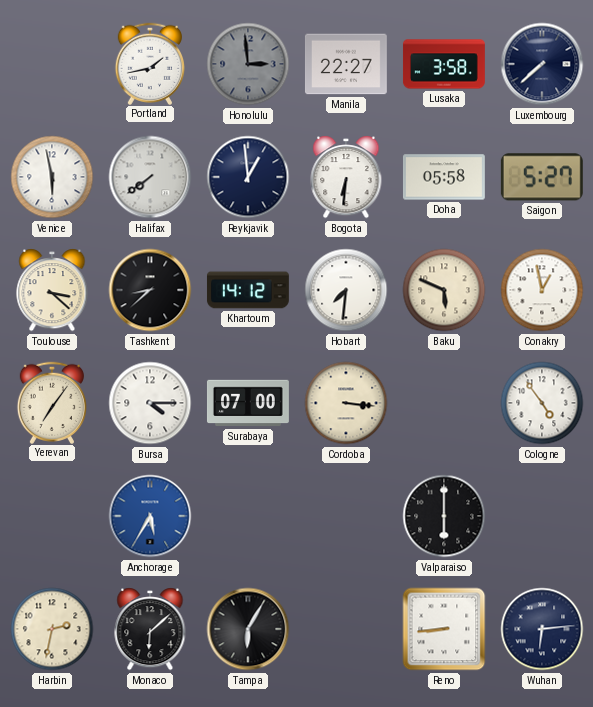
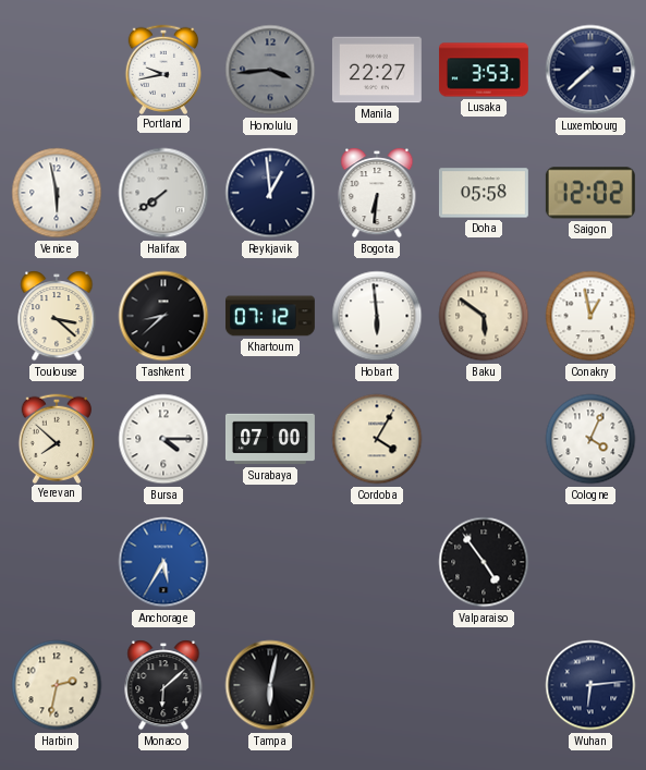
Portland: 1:43 -> 9:43 (162, 69)
Honolulu: 2:59 -> 3:44 (270, 70)
Lusaka: 3:58 -> 3:53 (484, 70)
Saigon: 5:27 -> 12:02 (590, 193)
Khartoum: 14:12 -> 07:12 (270, 316)
Hobart: 7:31 -> 5:59 (377, 316)
Baku: 5:49 -> 5:51 (484, 316)
Yerevan: 7:06 -> 7:52 (56, 438)
Cordoba: 3:16 -> 4:05 (377, 439)
Cologne: 4:54 -> 4:04 (590, 439)
Valparaiso: 6:00 -> 4:54 (484, 562)
Tampa: 6:05 -> 6:02 (270, 685)
Reno: 8:44 -> none (444, 629)
